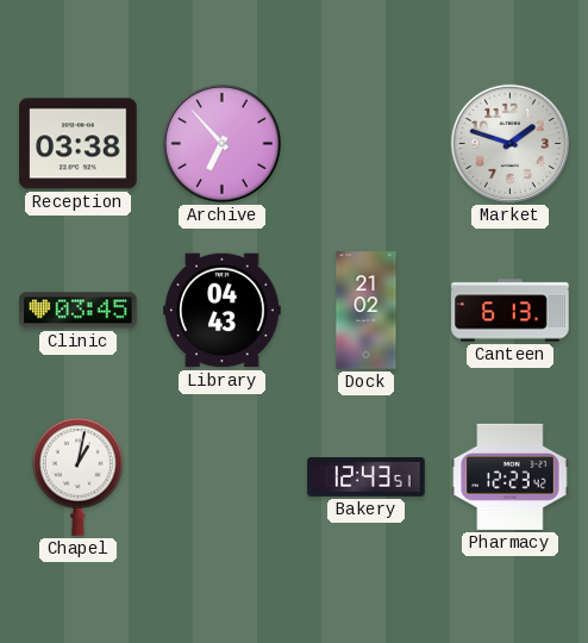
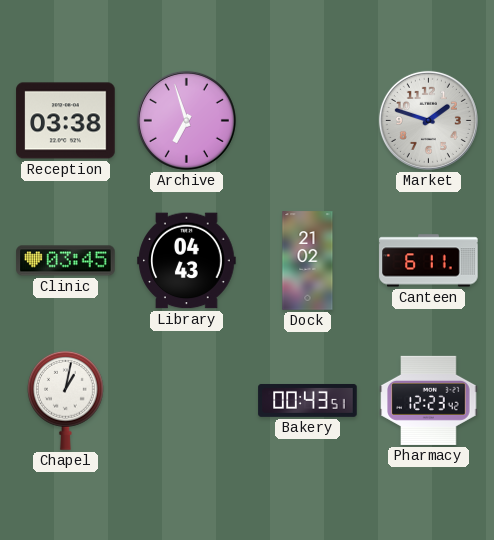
Archive: 6:53 -> 6:57 (186, 120)
Canteen: 6:13 -> 6:11 (429, 261)
Bakery: 12:43 -> 00:43 (308, 400)
